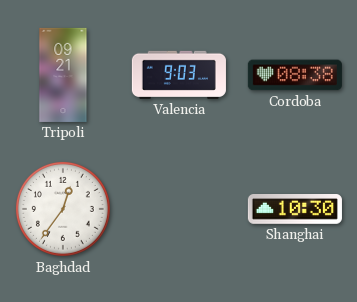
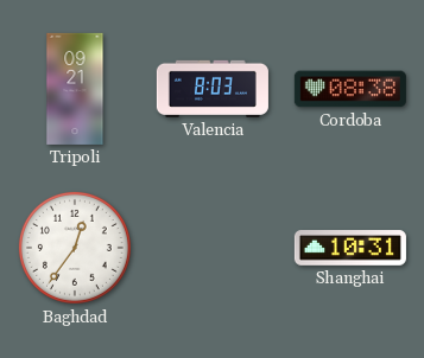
Valencia: 9:03 -> 8:03 (213, 89)
Shanghai: 10:30 -> 10:31 (350, 249)
